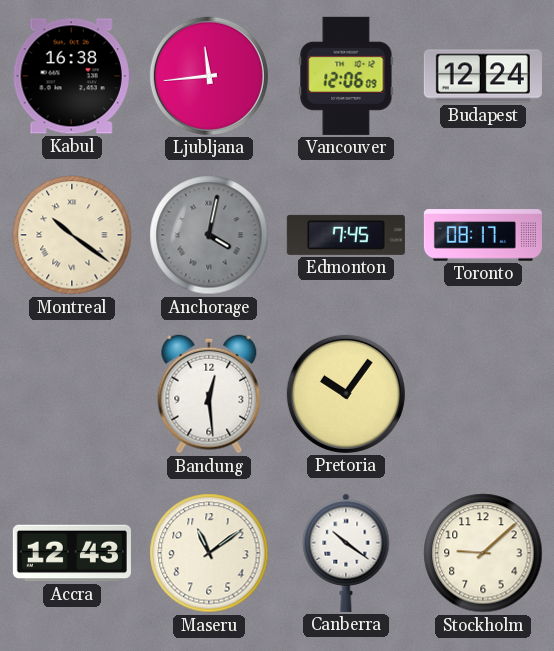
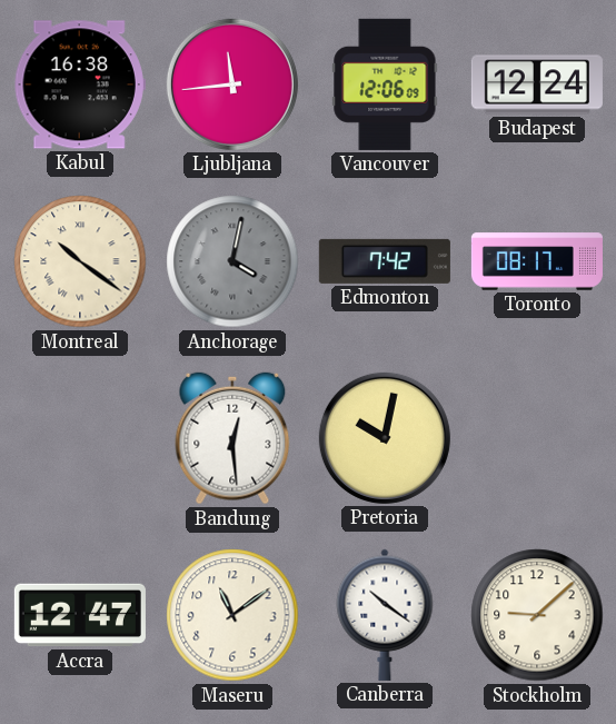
Edmonton: 7:45 -> 7:42 (385, 261)
Pretoria: 10:06 -> 10:02 (385, 438)
Accra: 12:43 -> 12:47 (80, 615)
